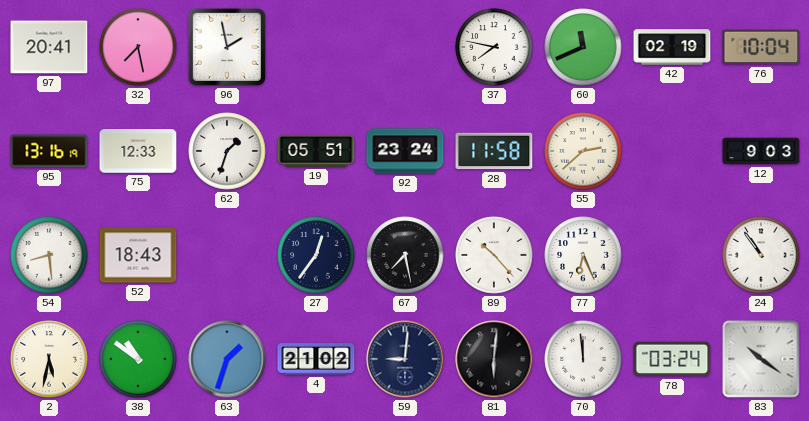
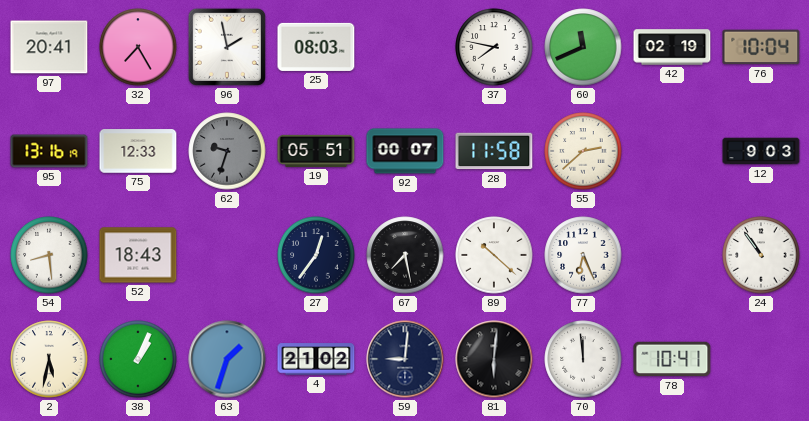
32: 7:28 -> 7:25 (138, 47)
25: none -> 08:03 (316, 47)
62: 1:33 -> 9:33 (227, 151)
62 dial: white -> grey (227, 151)
92: 23:24 -> 00:07 (405, 151)
89: 10:23 -> 10:22 (494, 255)
38: 10:51 -> 1:04 (138, 359)
78: 03:24 -> 10:41 (672, 359)
83: 10:21 -> none (761, 359)
